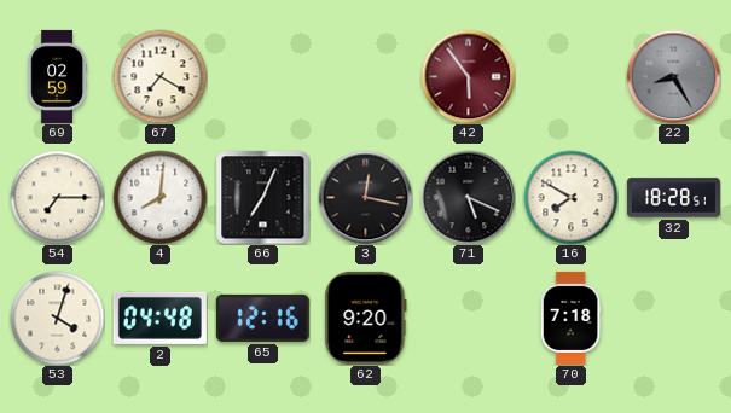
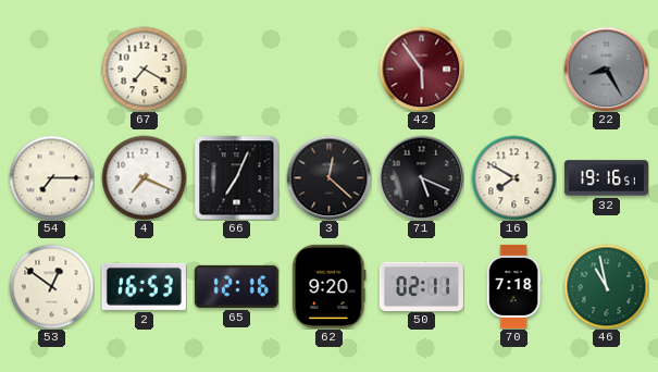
69: 02:59 -> none (57, 76)
4: 8:01 -> 7:19 (144, 177)
3: 12:17 -> 12:22 (328, 177)
32: 18:28 -> 19:16 (606, 178)
53: 4:03 -> 12:51 (51, 286)
2: 04:48 -> 16:53 (144, 286)
50: none -> 02:11 (421, 286)
46: none -> 10:58 (606, 286)
